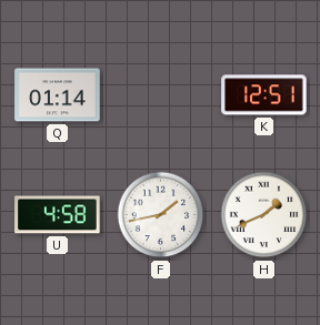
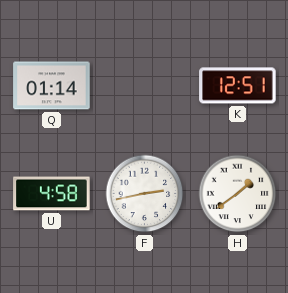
F: 1:43 -> 2:43 (145, 194)
H: 1:41 -> 1:39 (238, 194)
